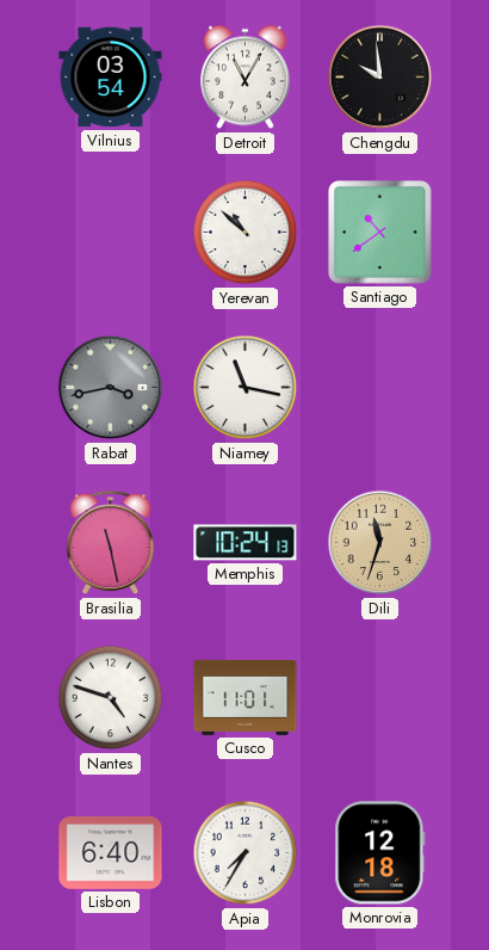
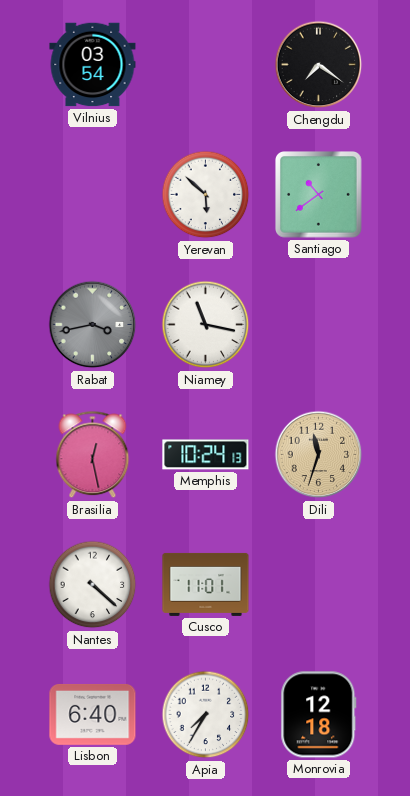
Detroit: 11:05 -> none (244, 78)
Chengdu: 9:59 -> 7:21 (319, 65)
Yerevan: 10:52 -> 5:52 (206, 195)
Brasilia: 11:28 -> 12:28 (93, 455)
Nantes: 4:48 -> 4:22 (93, 585)
